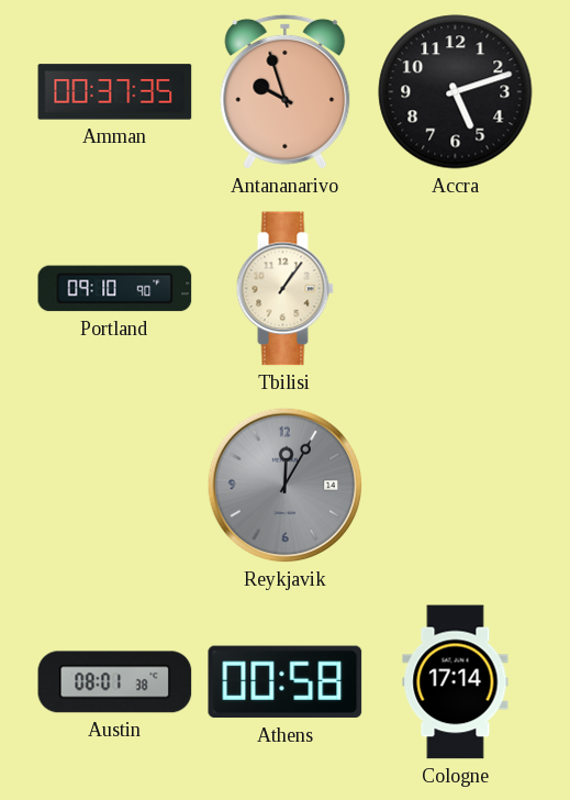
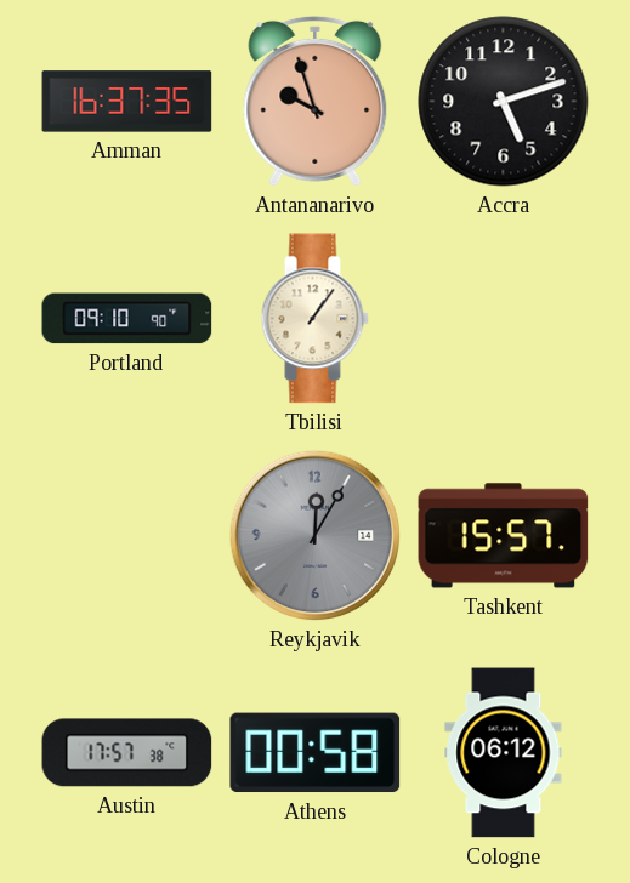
Amman: 00:37 -> 16:37 (127, 102)
Tashkent: none -> 15:57 (504, 536)
Austin: 08:01 -> 17:57 (127, 753)
Cologne: 17:14 -> 06:12 (504, 753)
